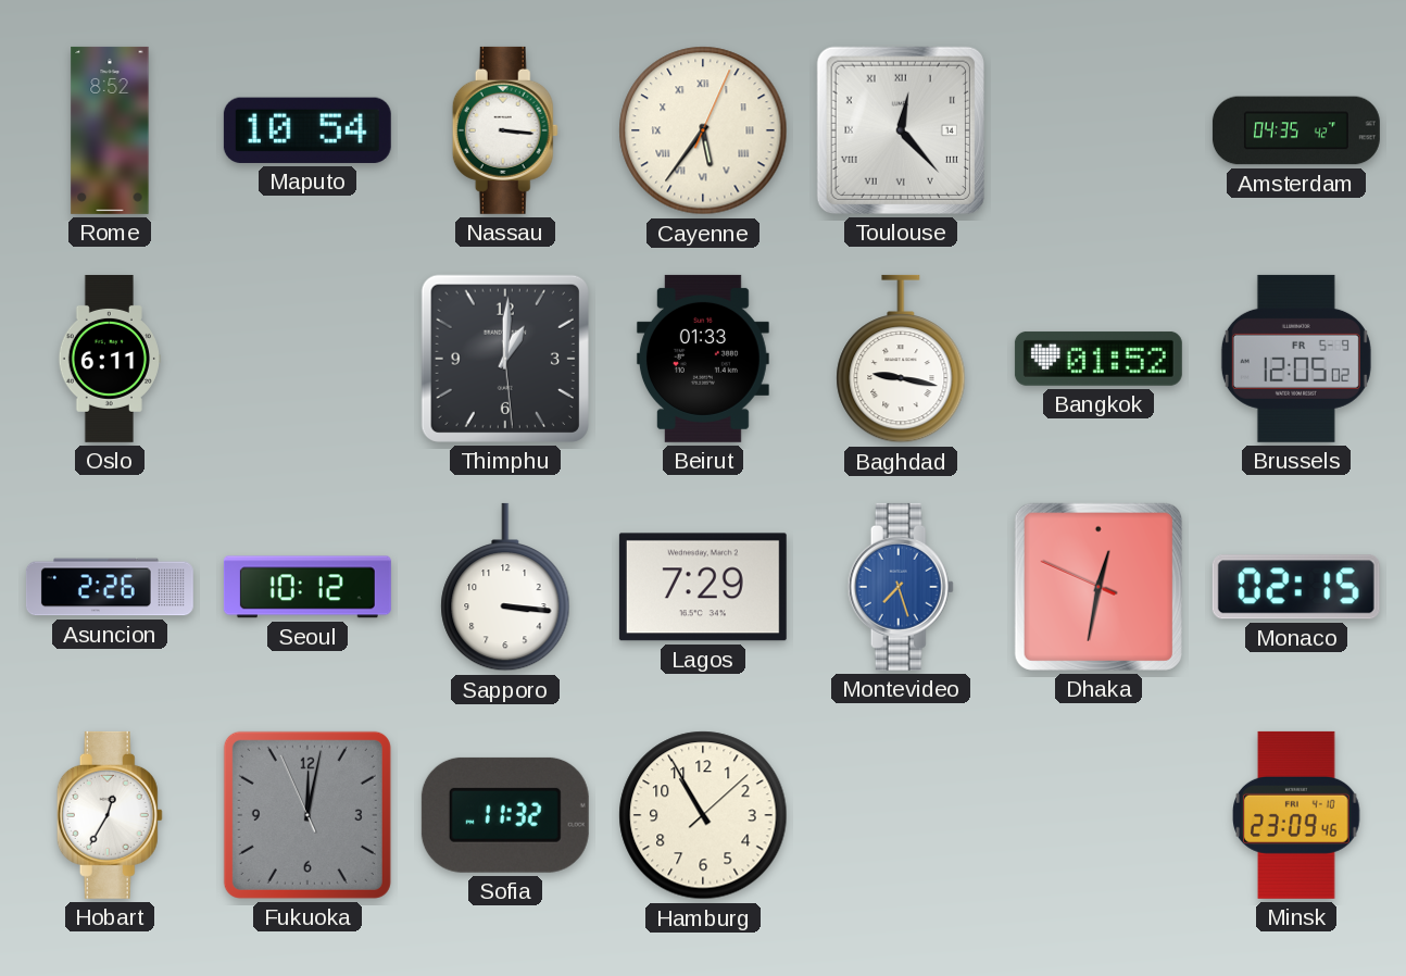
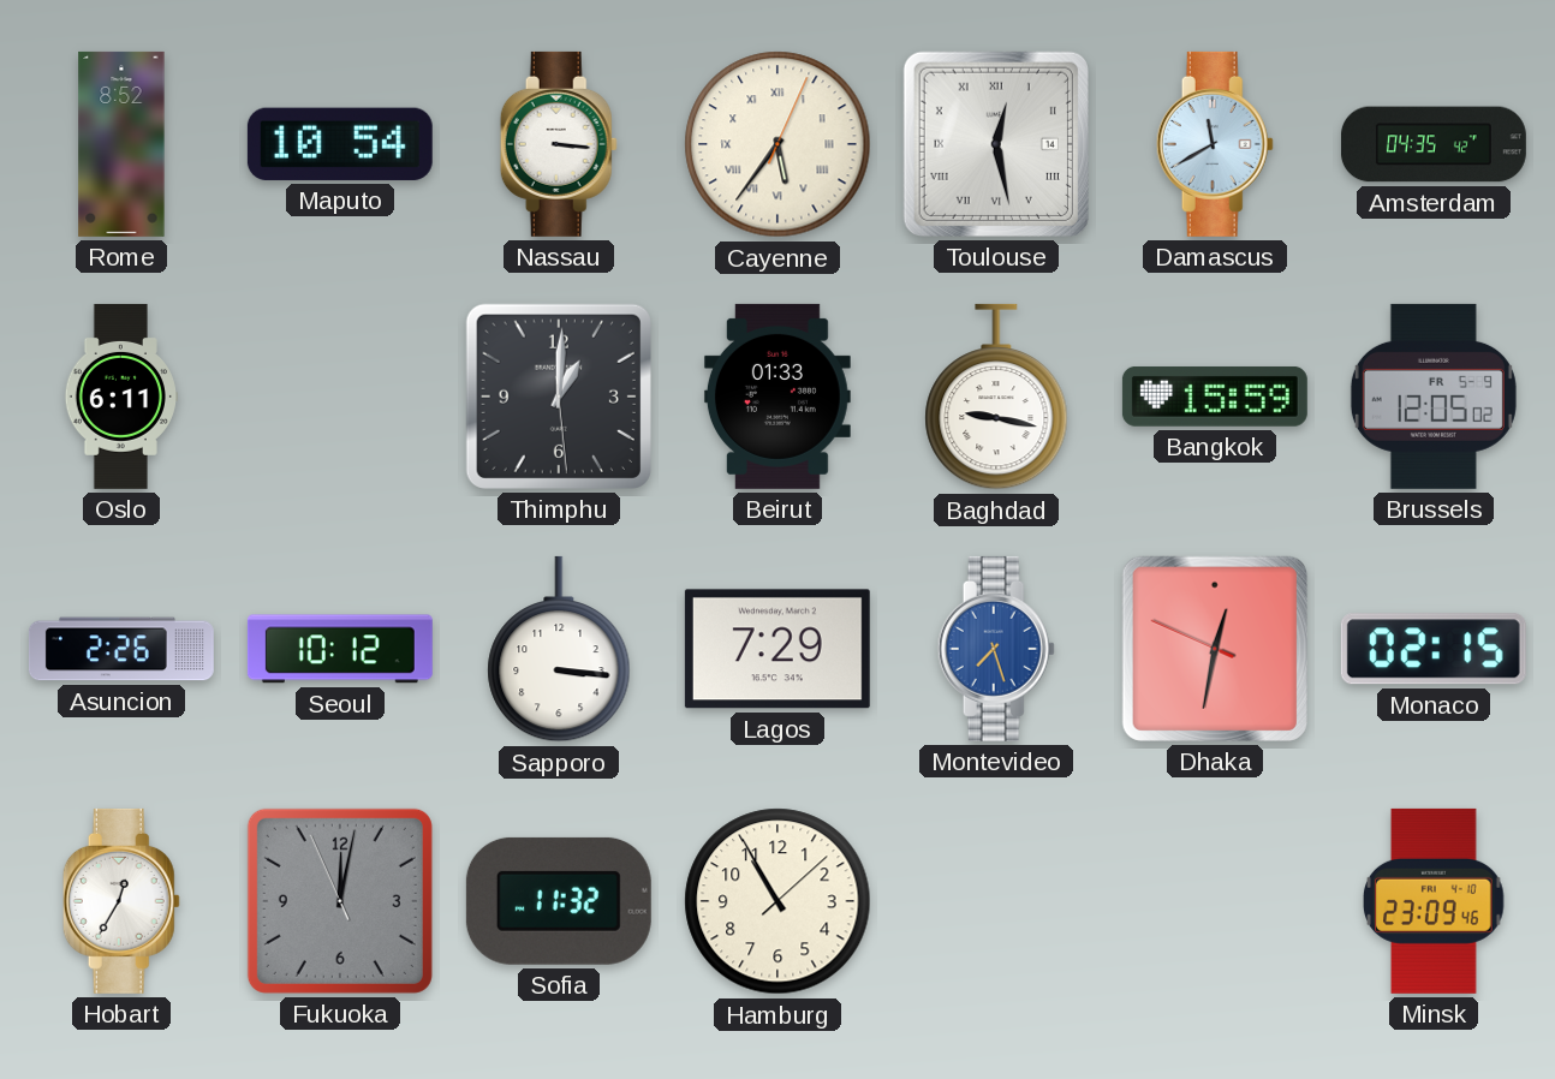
Toulouse: 12:23 -> 12:28 (996, 144)
Damascus: none -> 11:40 (1215, 144)
Bangkok: 01:52 -> 15:59 (1215, 397)
